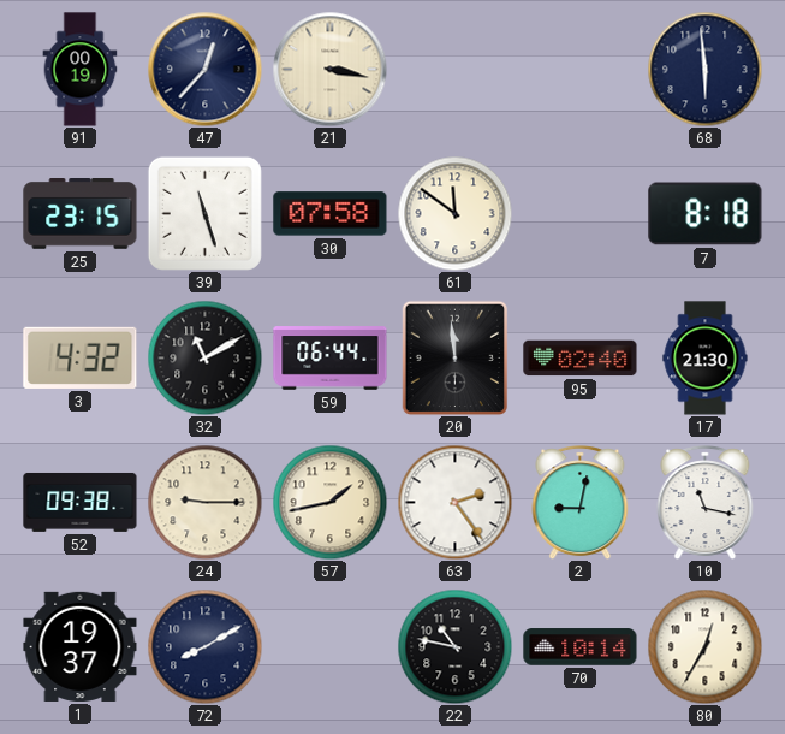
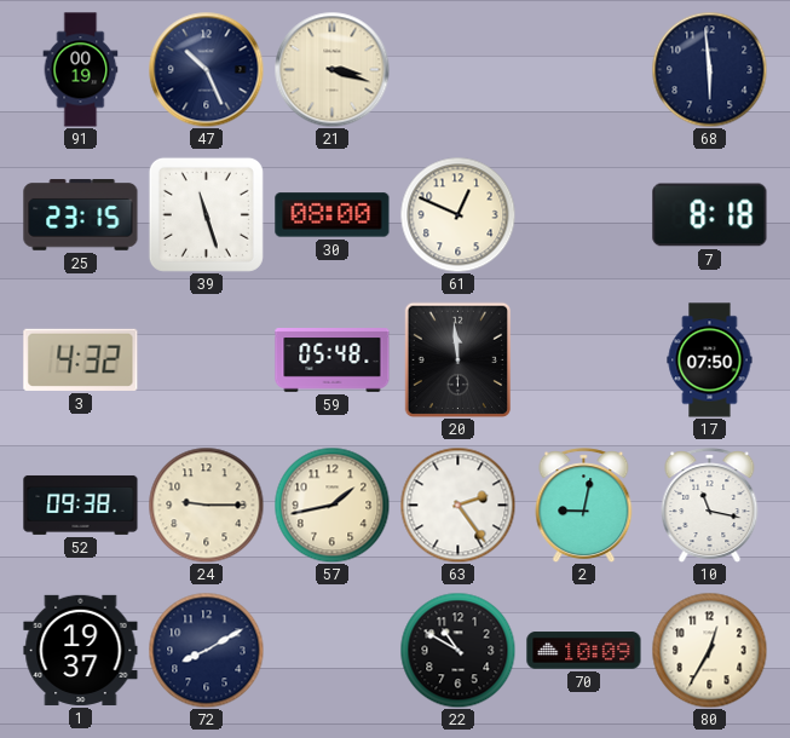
47: 12:37 -> 10:26 (206, 69)
21: 3:17 -> 3:18 (331, 69)
30: 07:58 -> 08:00 (333, 215)
61: 11:51 -> 12:49 (457, 214)
32: 11:10 -> none (204, 357)
59: 06:44 -> 05:48 (333, 361)
95: 02:40 -> none (581, 359)
17: 21:30 -> 07:50 (710, 361)
22: 10:47 -> 10:50 (457, 650)
70: 10:14 -> 10:09 (584, 651)
